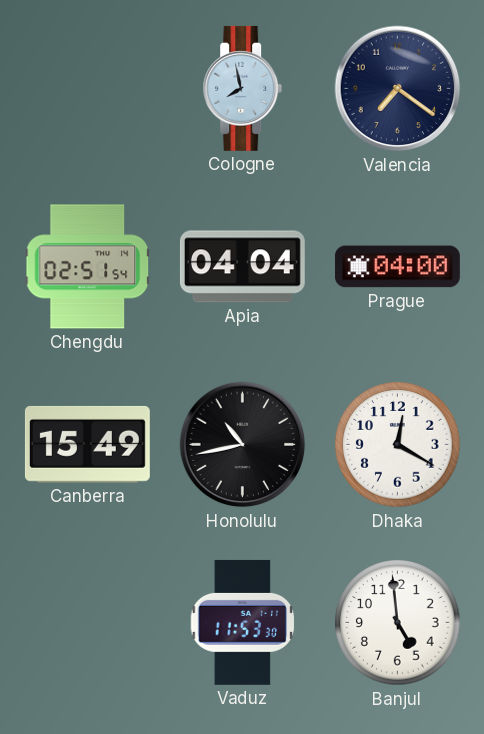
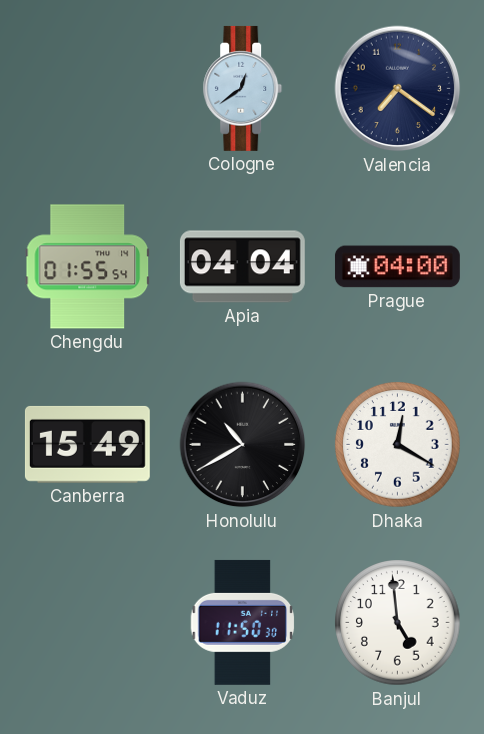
Cologne: 7:58 -> 12:39 (243, 88)
Chengdu: 02:51 -> 01:55 (88, 267)
Honolulu: 10:43 -> 10:40 (243, 445)
Vaduz: 11:53 -> 11:50 (243, 622)
